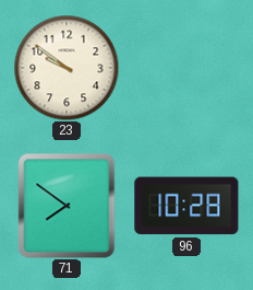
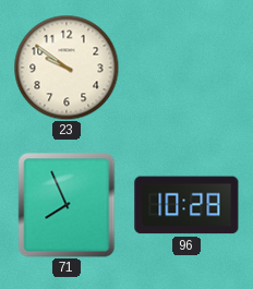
71: 7:51 -> 7:56 (67, 205)
